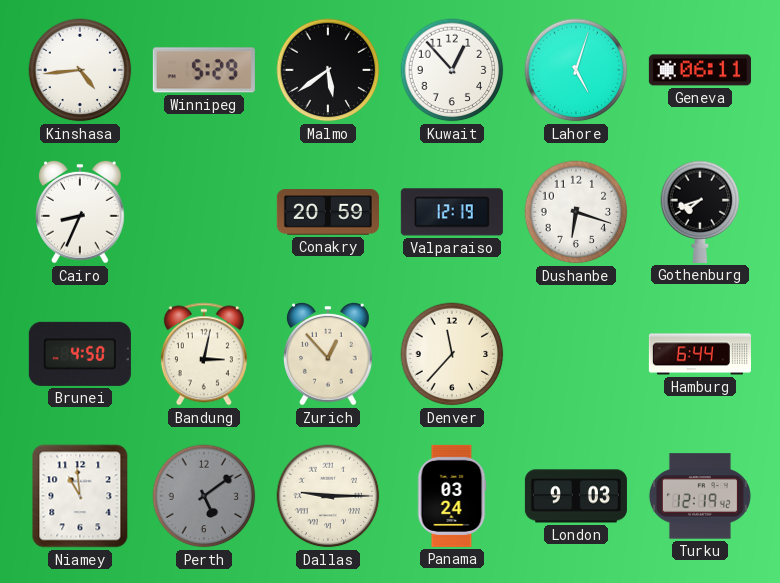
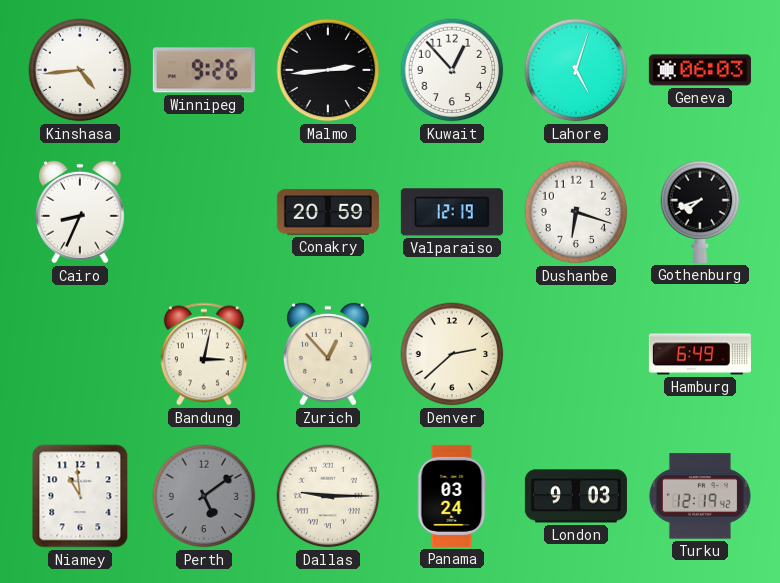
Winnipeg: 5:29 -> 9:26 (204, 70)
Malmo: 5:39 -> 2:44 (328, 70)
Geneva: 06:11 -> 06:03 (700, 70)
Brunei: 4:50 -> none (80, 354)
Denver: 11:37 -> 2:38 (452, 354)
Hamburg: 6:44 -> 6:49 (700, 354)
